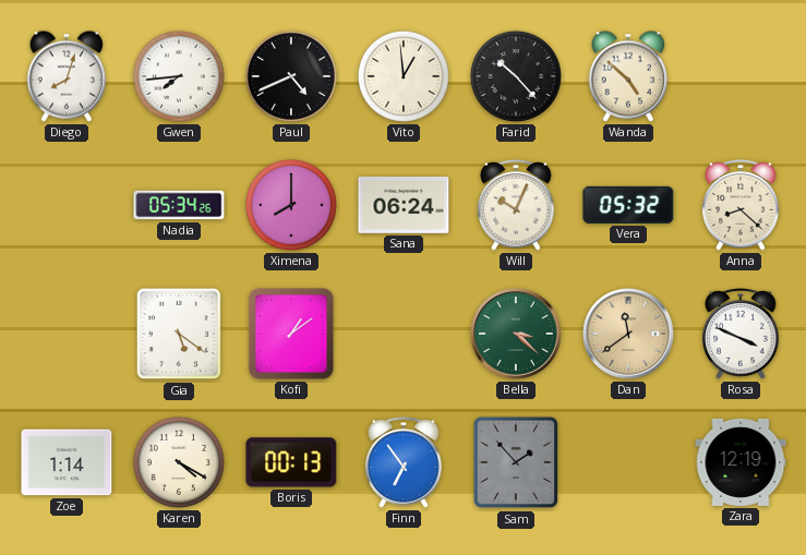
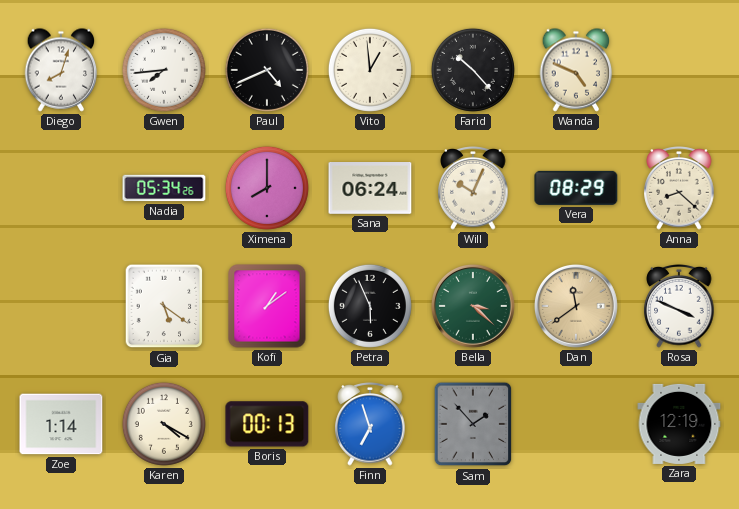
Wanda: 4:52 -> 4:49 (576, 70)
Vera: 05:32 -> 08:29 (576, 188)
Petra: none -> 5:56 (370, 306)
Finn: 6:54 -> 6:57 (370, 424)
